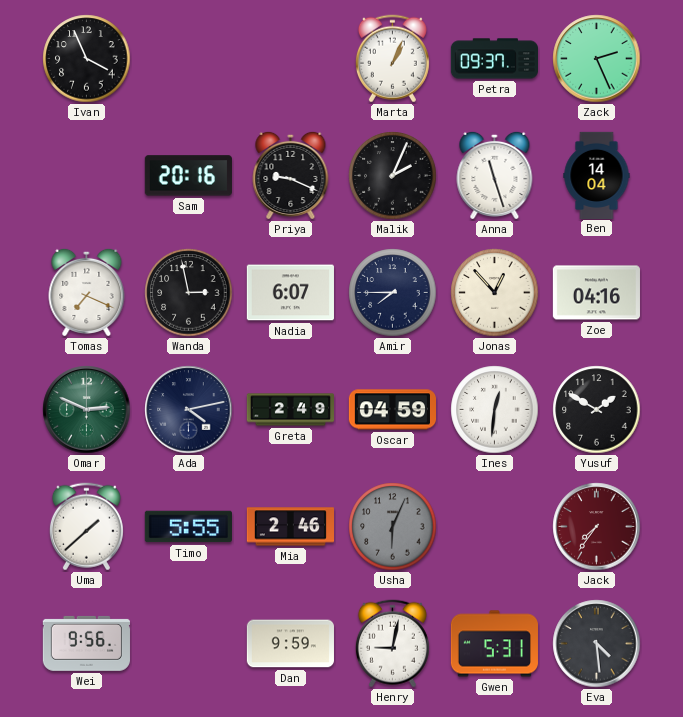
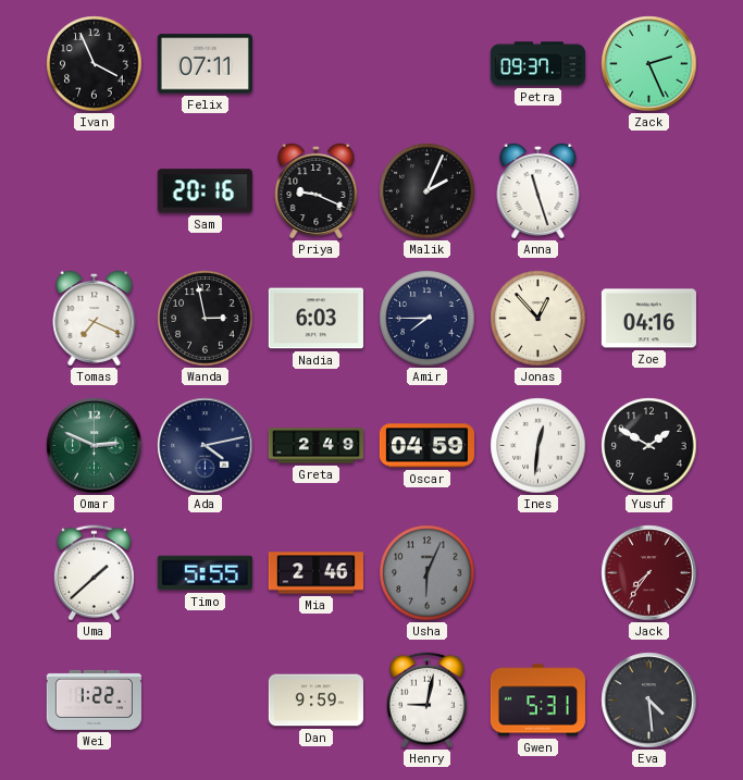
Felix: none -> 07:11 (205, 64)
Marta: 1:04 -> none (392, 59)
Ben: 14:04 -> none (597, 175)
Nadia: 6:07 -> 6:03 (315, 319)
Wei: 9:56 -> 1:22 (94, 699)
